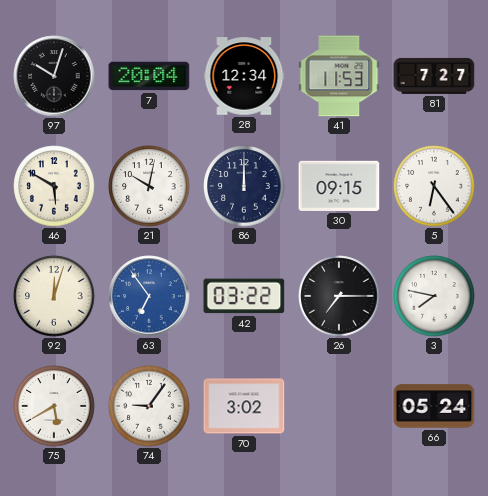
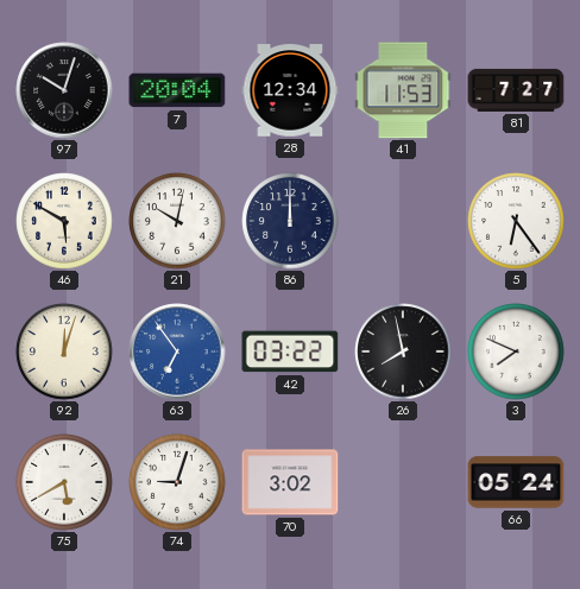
30: 09:15 -> none (339, 186)
26: 7:15 -> 7:58 (403, 351)
3: 7:47 -> 7:49 (516, 351)
74: 9:06 -> 9:03 (177, 482)
